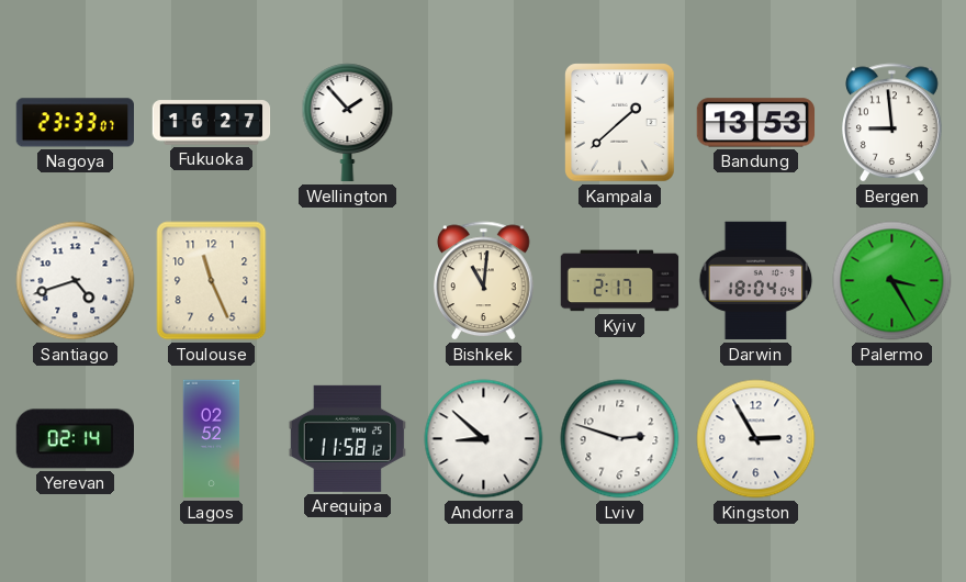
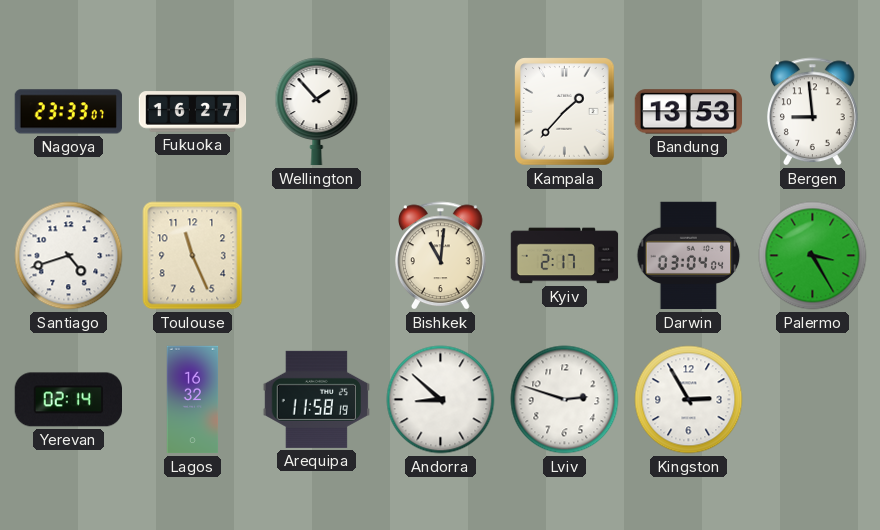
Kampala: 1:38 -> 1:37 (565, 112)
Darwin: 18:04 -> 03:04 (689, 256)
Lagos: 02:52 -> 16:32 (193, 400)
Arequipa: 11:58:12 -> 11:58:19 (316, 399)
